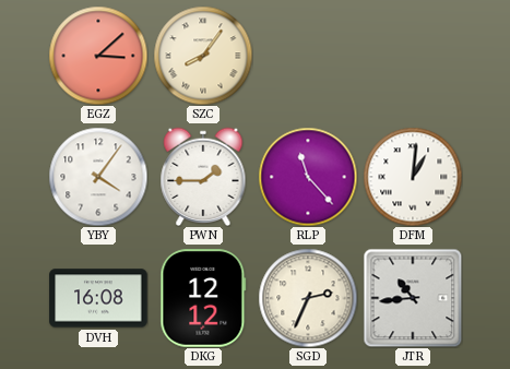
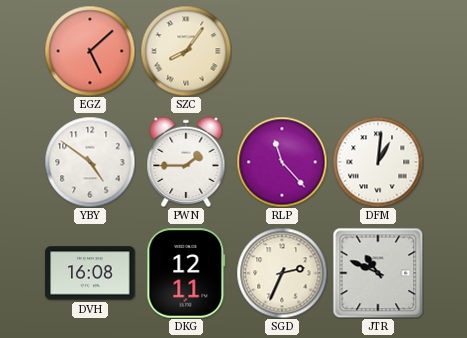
EGZ: 3:08 -> 5:08 (90, 51)
YBY: 4:06 -> 4:51 (90, 162)
DKG: 12:12 -> 12:11 (186, 273)
JTR: 10:44 -> 10:49 (378, 273)
